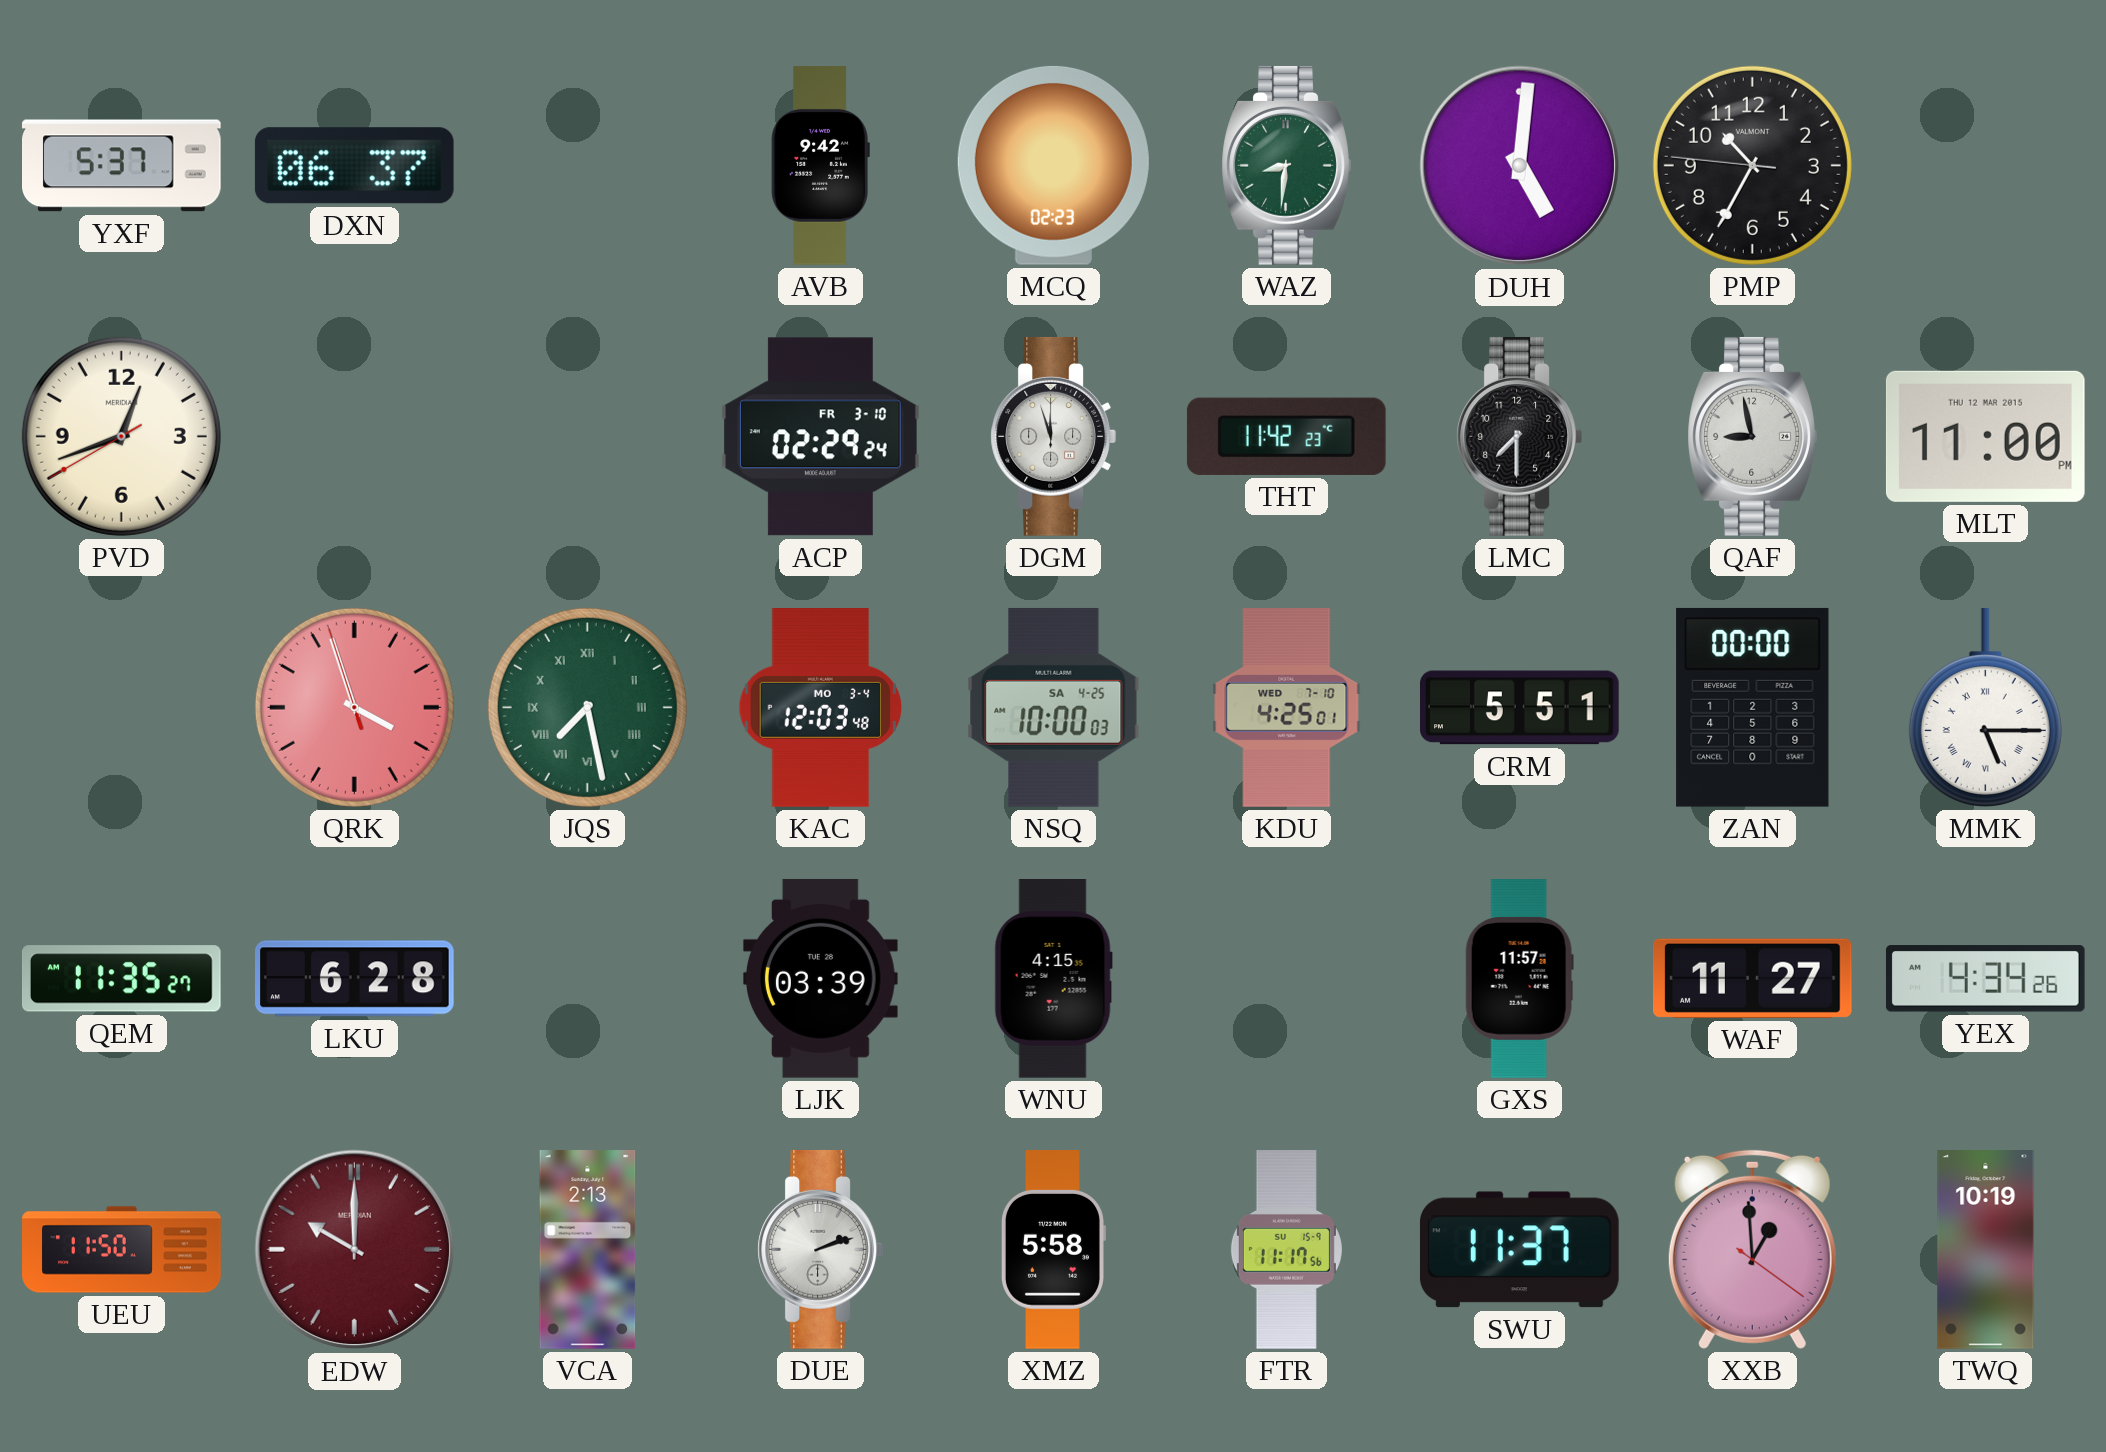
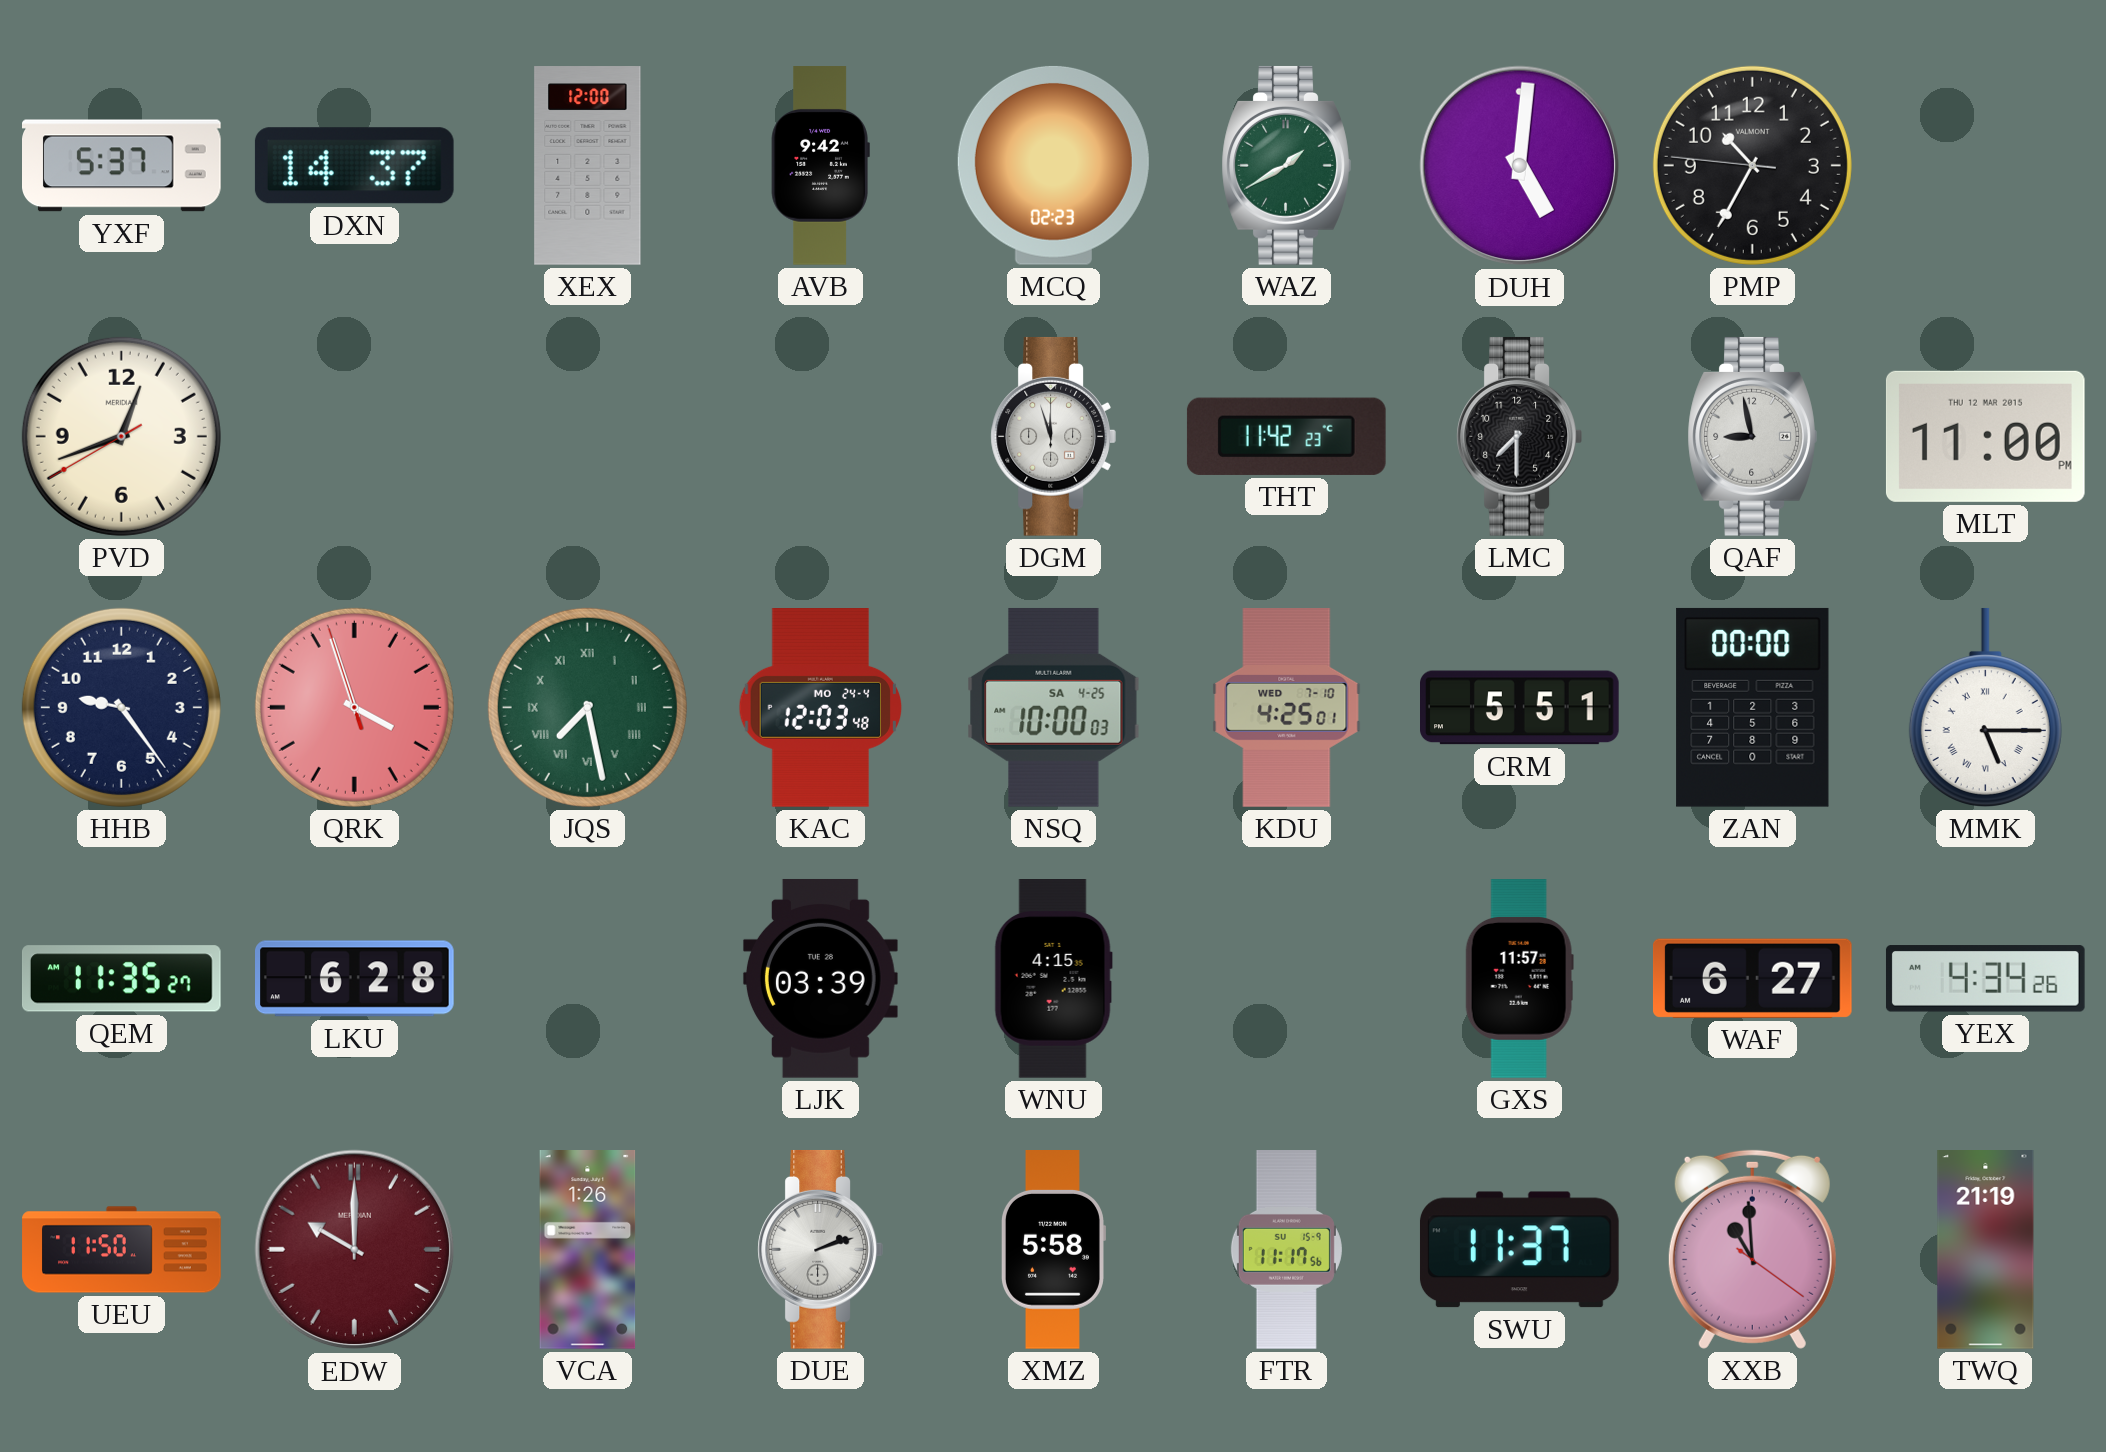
DXN: 06:37 -> 14:37 (354, 166)
XEX: none -> 12:00 (588, 166)
WAZ: 8:31 -> 1:40 (1286, 165)
ACP: 02:29 -> none (820, 437)
HHB: none -> 9:24 (121, 707)
KAC date: MO 3-4 -> MO 24-4 (820, 708)
WAF: 11:27 -> 6:27 (1752, 978)
VCA: 2:13 -> 1:26 (588, 1250)
XXB: 12:59 -> 10:59 (1752, 1249)
TWQ: 10:19 -> 21:19 (1986, 1250)
